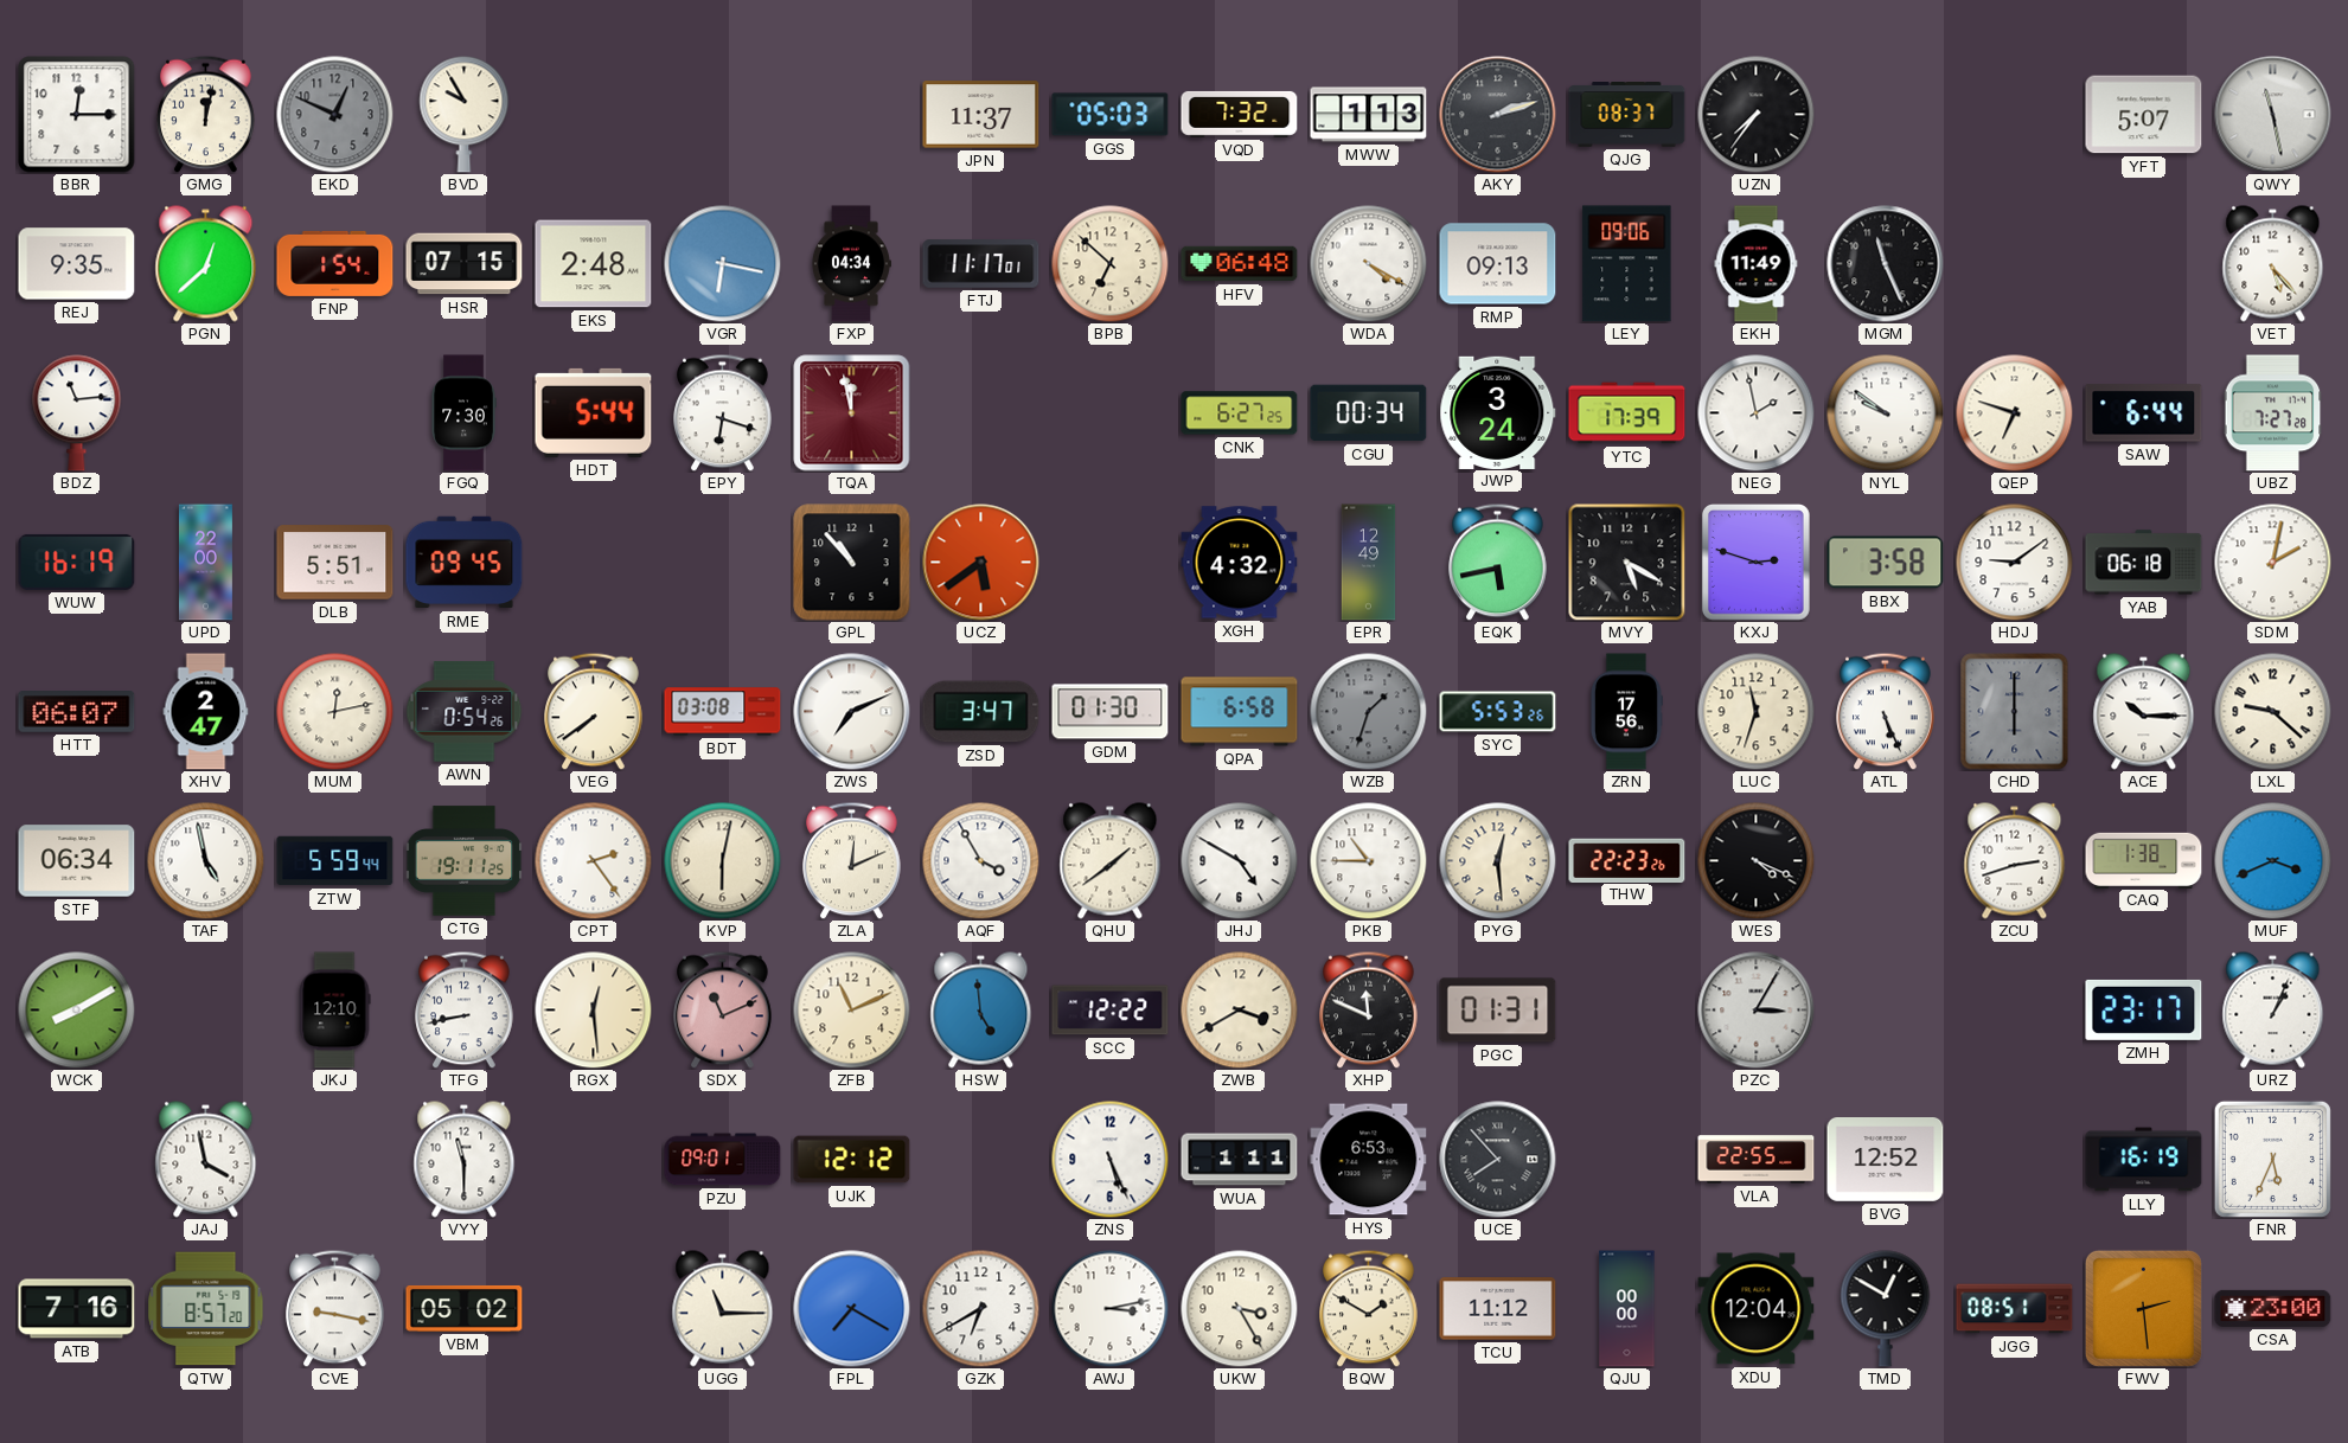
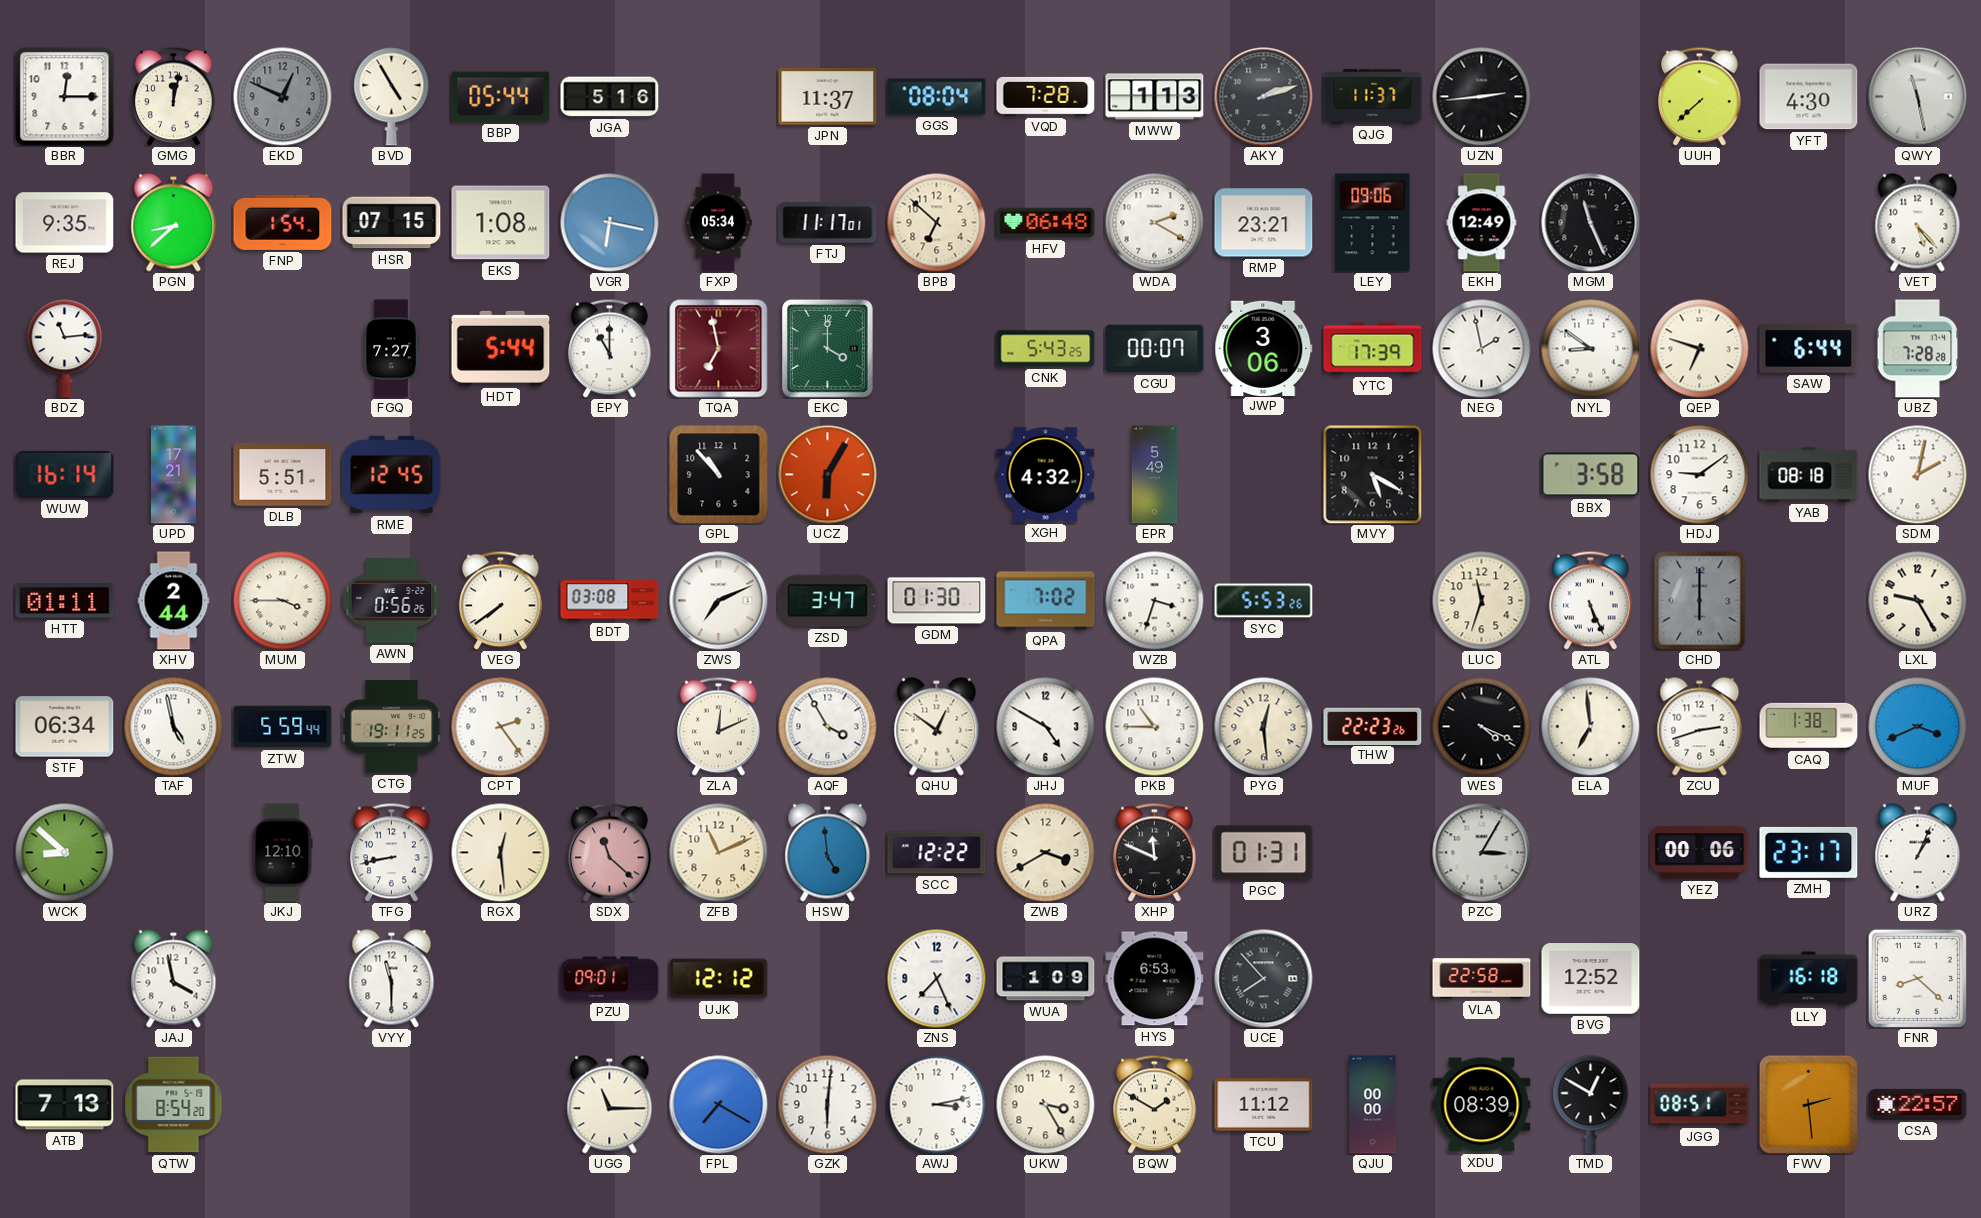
BVD: 9:55 -> 4:55 (392, 97)
BBP: none -> 05:44 (501, 97)
JGA: none -> 5:16 (610, 97)
GGS: 05:03 -> 08:04 (937, 97)
VQD: 7:32 -> 7:28 (1046, 96)
QJG: 08:37 -> 11:37 (1373, 97)
UZN: 7:36 -> 2:44 (1482, 97)
UUH: none -> 7:38 (1700, 96)
YFT: 5:07 -> 4:30 (1809, 97)
PGN: 12:38 -> 8:38 (174, 223)
EKS: 2:48 -> 1:08 (501, 223)
FXP: 04:34 -> 05:34 (718, 223)
WDA: 4:20 -> 2:20 (1155, 223)
RMP: 09:13 -> 23:21 (1264, 223)
EKH: 11:49 -> 12:49 (1482, 223)
FGQ: 7:30 -> 7:27 (391, 349)
EPY: 6:18 -> 11:00 (610, 348)
TQA: 11:58 -> 6:58 (719, 349)
EKC: none -> 4:00 (827, 349)
CNK: 6:27 -> 5:43 (1046, 349)
CGU: 00:34 -> 00:07 (1155, 349)
JWP: 3:24 -> 3:06 (1264, 348)
NYL: 9:51 -> 8:51 (1591, 349)
UBZ: 7:27 -> 7:28 (1918, 349)
WUW: 16:19 -> 16:14 (65, 474)
UPD: 22:00 -> 17:21 (173, 475)
RME: 09:45 -> 12:45 (392, 475)
UCZ: 5:39 -> 6:05 (828, 475)
EPR: 12:49 -> 5:49 (1155, 475)
EQK: 5:43 -> none (1498, 562)
KXJ: 2:48 -> none (1755, 563)
YAB: 06:18 -> 08:18 (1809, 475)
HTT: 06:07 -> 01:11 (65, 601)
XHV: 2:47 -> 2:44 (174, 601)
MUM: 12:13 -> 3:45 (283, 601)
AWN: 0:54 -> 0:56 (392, 601)
QPA: 6:58 -> 7:02 (1046, 601)
WZB: 1:33 -> 3:33 (1155, 601)
WZB dial: grey -> white (1155, 601)
ZRN: 17:56 -> none (1626, 712)
ACE: 10:15 -> none (2144, 712)
LXL: 9:22 -> 9:25 (1918, 601)
KVP: 6:02 -> none (723, 861)
QHU: 1:39 -> 12:51 (937, 727)
ELA: none -> 6:59 (1591, 727)
WCK: 8:10 -> 8:52 (65, 853)
SDX: 11:11 -> 11:22 (610, 852)
YEZ: none -> 00:06 (1700, 853)
ZNS: 5:26 -> 7:26 (937, 979)
WUA: 1:11 -> 1:09 (1046, 979)
VLA: 22:55 -> 22:58 (1482, 979)
LLY: 16:19 -> 16:18 (1809, 979)
FNR: 5:34 -> 8:22 (1917, 978)
ATB: 7:16 -> 7:13 (65, 1105)
QTW: 8:57 -> 8:54 (174, 1105)
CVE: 9:17 -> none (335, 1308)
VBM: 05:02 -> none (465, 1308)
GZK: 6:40 -> 6:01 (828, 1105)
XDU: 12:04 -> 08:39 (1482, 1105)
CSA: 23:00 -> 22:57 (1918, 1104)
